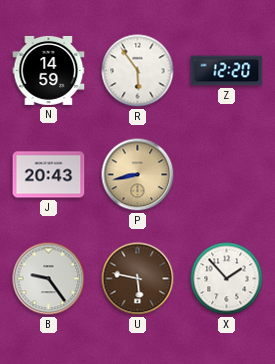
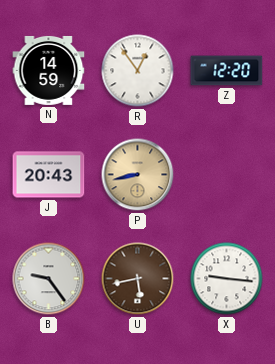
R: 5:54 -> 12:54 (138, 71)
U: 5:47 -> 5:43 (138, 279)
X: 1:53 -> 9:16 (227, 279)
